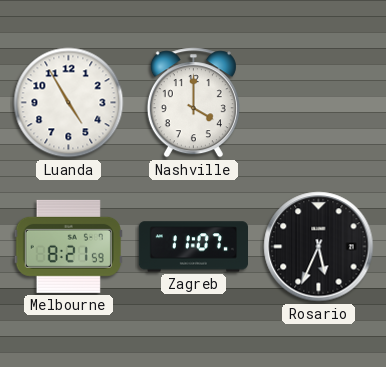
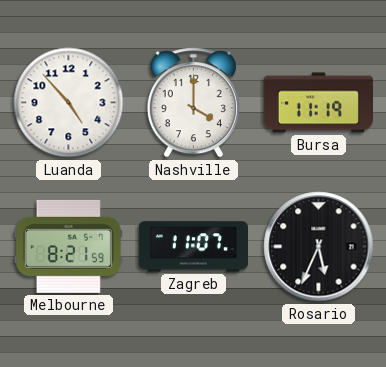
Luanda: 4:55 -> 4:53 (69, 103)
Bursa: none -> 11:19 (318, 103)
